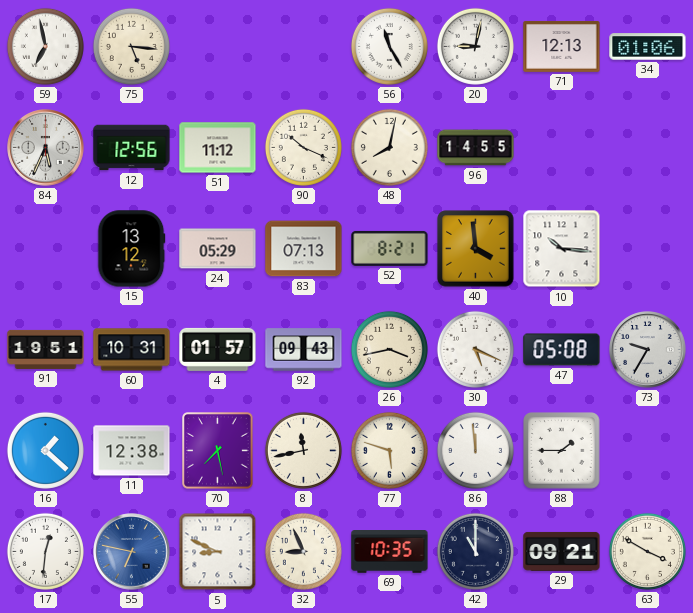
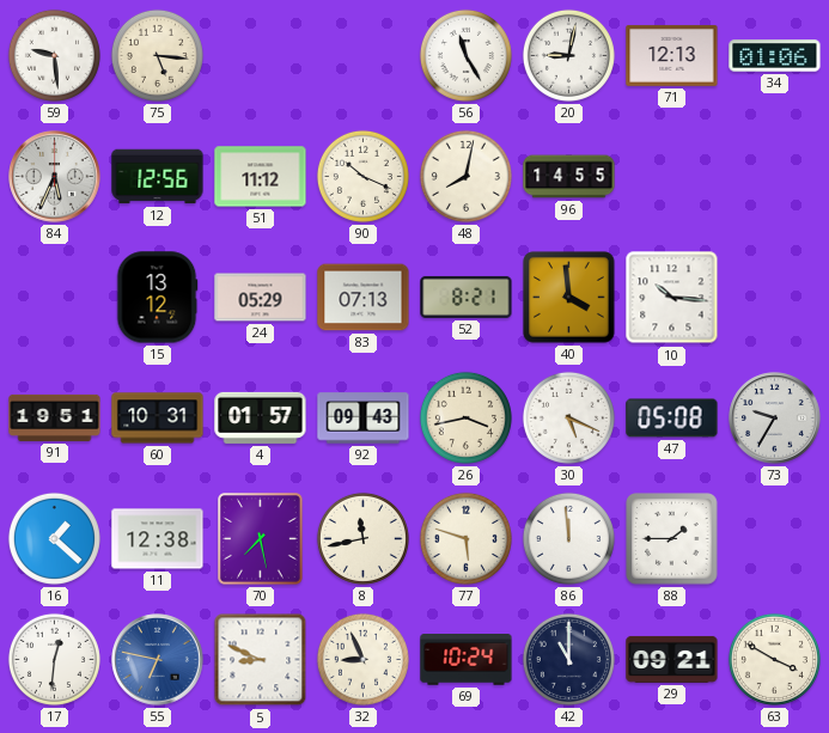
59: 6:58 -> 9:29 (54, 55)
69: 10:35 -> 10:24 (467, 660)
